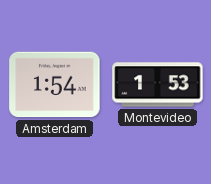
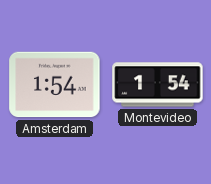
Montevideo: 1:53 -> 1:54 (158, 85)
